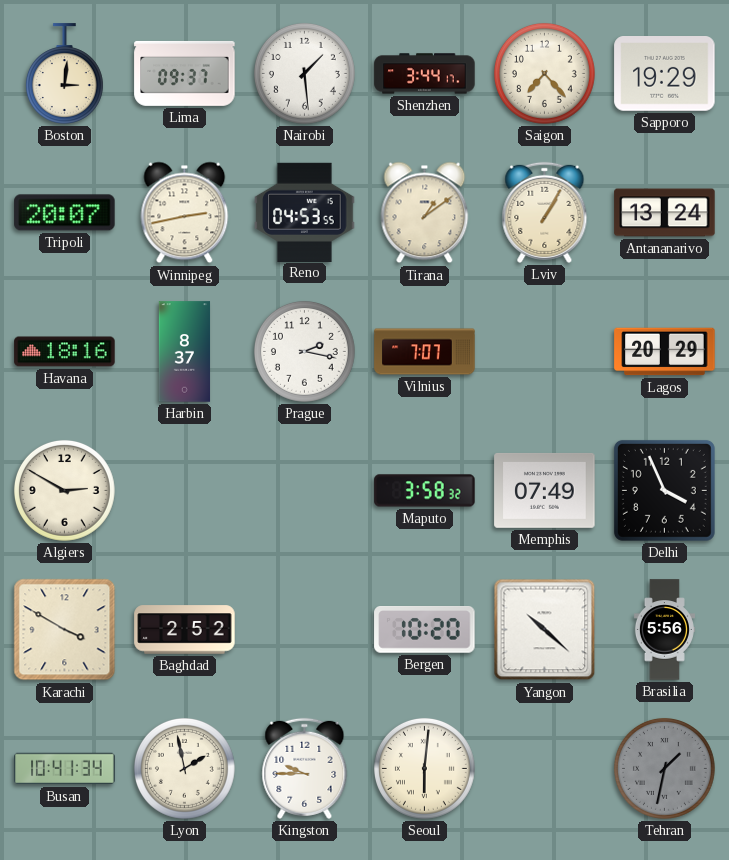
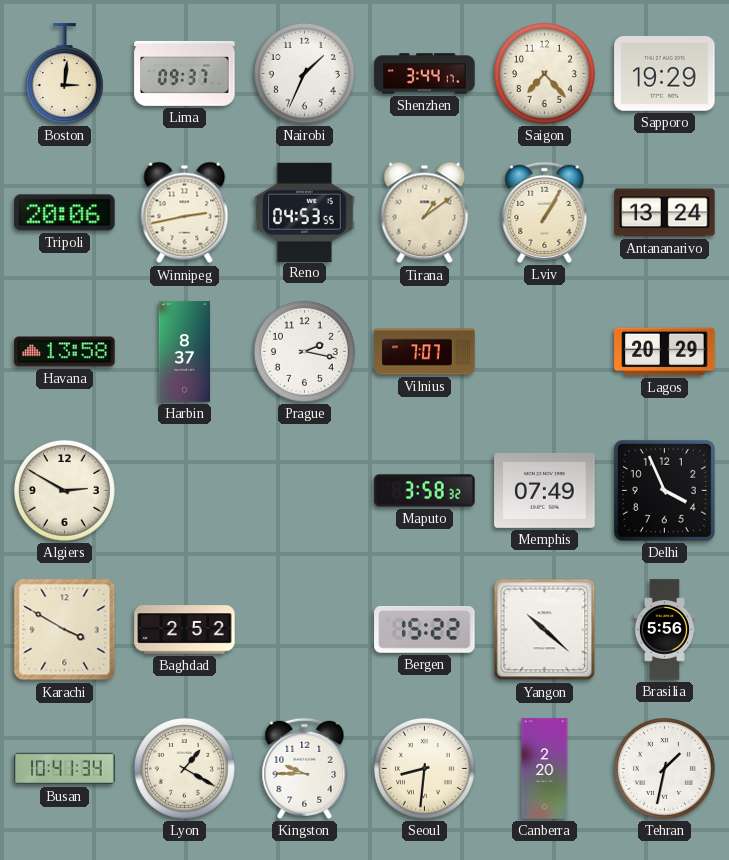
Nairobi: 1:29 -> 1:34 (304, 73)
Tripoli: 20:07 -> 20:06 (65, 213)
Havana: 18:16 -> 13:58 (65, 352)
Bergen: 10:20 -> 15:22 (425, 630)
Lyon: 1:58 -> 1:20 (184, 768)
Seoul: 6:01 -> 8:31 (424, 768)
Canberra: none -> 2:20 (545, 769)
Tehran dial: grey -> white (664, 768)
